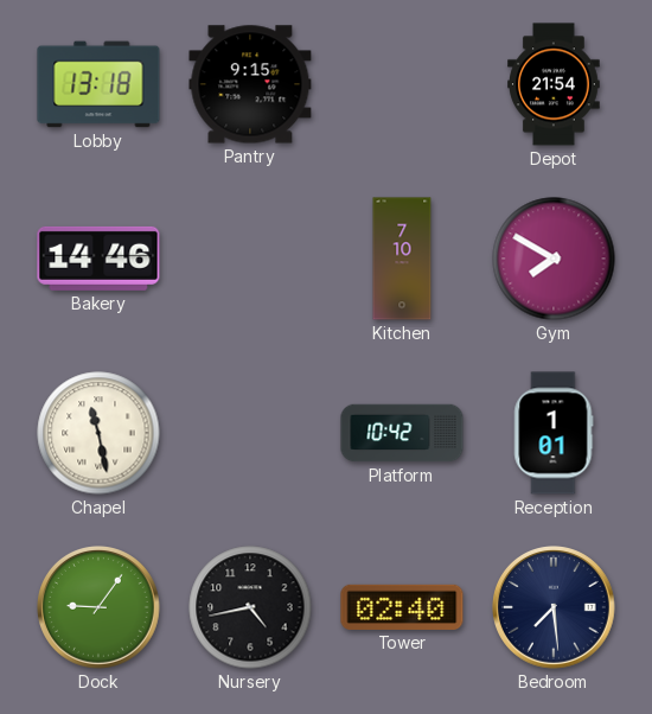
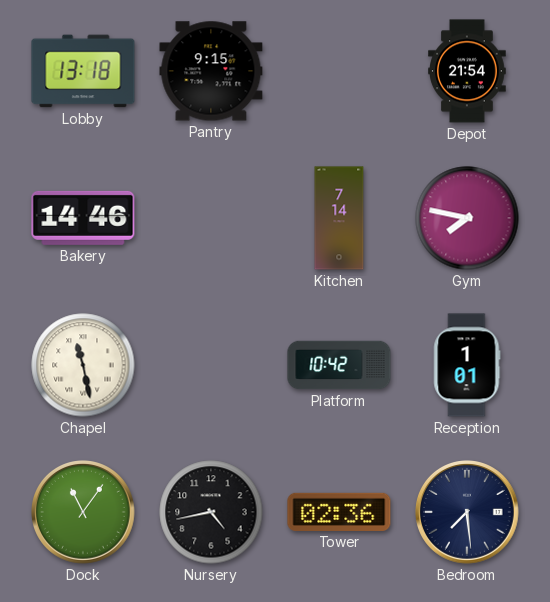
Kitchen: 7:10 -> 7:14 (339, 218)
Gym: 7:50 -> 7:47 (467, 218)
Dock: 9:06 -> 11:06 (84, 513)
Tower: 02:40 -> 02:36 (339, 512)
